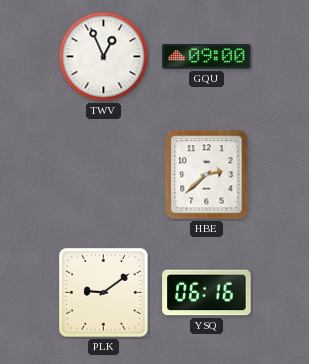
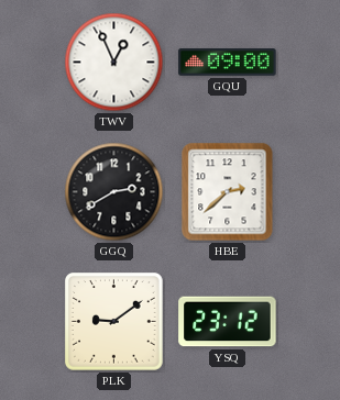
GGQ: none -> 2:40 (114, 192)
YSQ: 06:16 -> 23:12 (228, 322)
